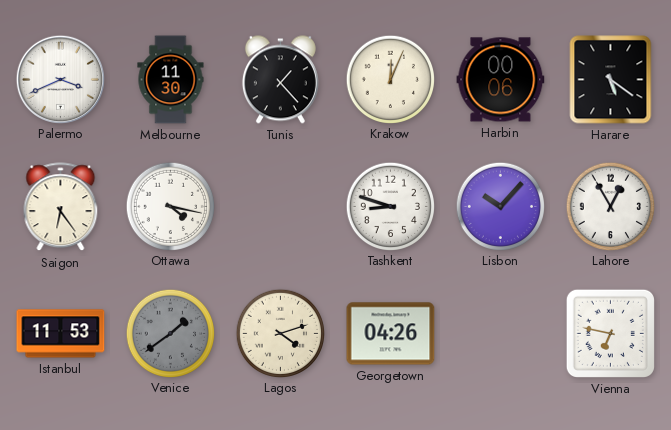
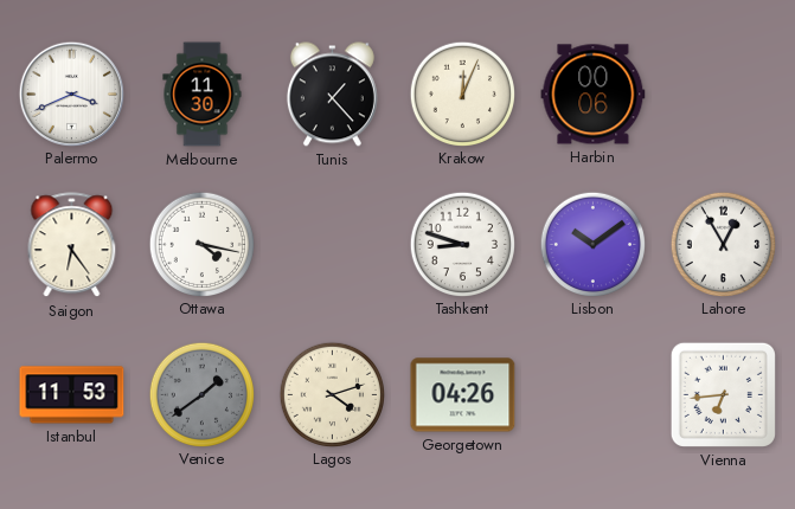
Harare: 5:21 -> none (611, 80)
Lisbon: 10:07 -> 10:09 (592, 244)
Vienna: 6:47 -> 6:44 (723, 394)
